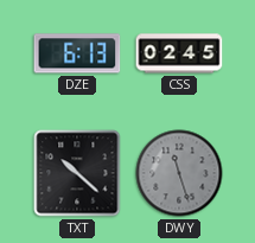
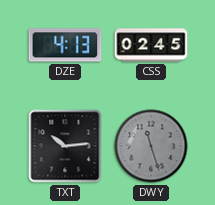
DZE: 6:13 -> 4:13 (65, 45)
TXT: 10:22 -> 10:14 (65, 146)
